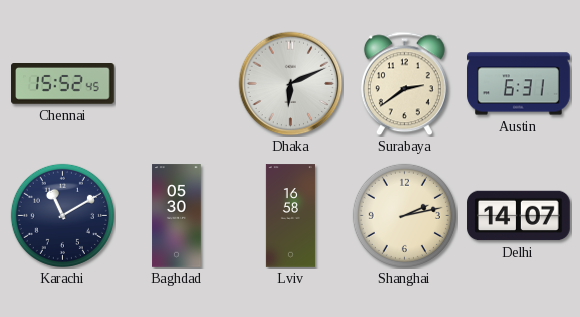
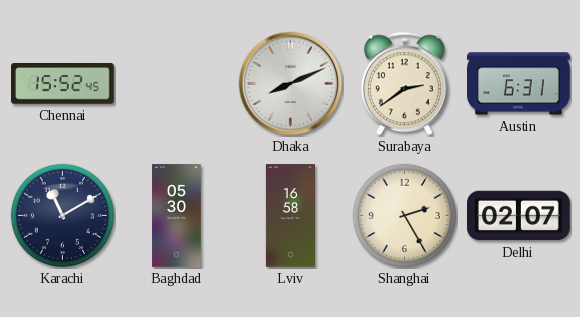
Dhaka: 6:11 -> 8:11 (291, 84)
Shanghai: 2:13 -> 2:25 (404, 215)
Delhi: 14:07 -> 02:07 (519, 216)
